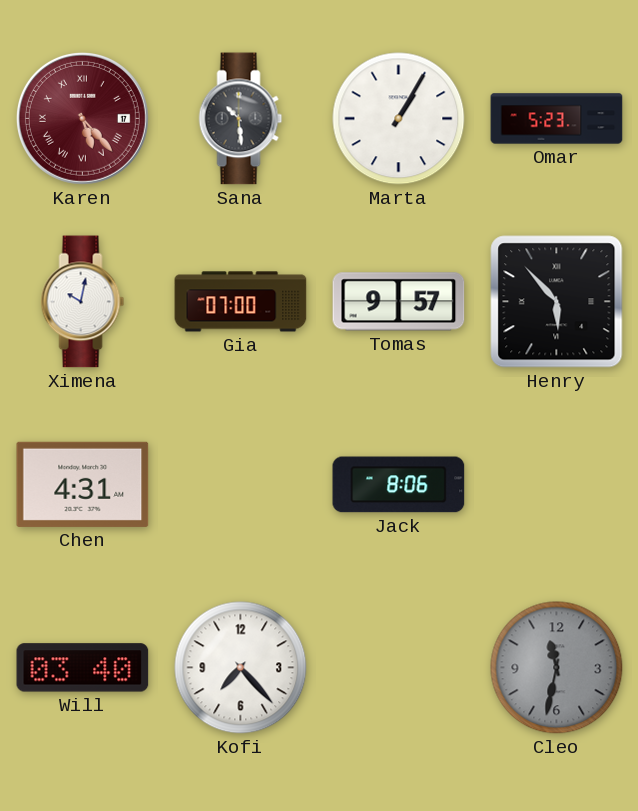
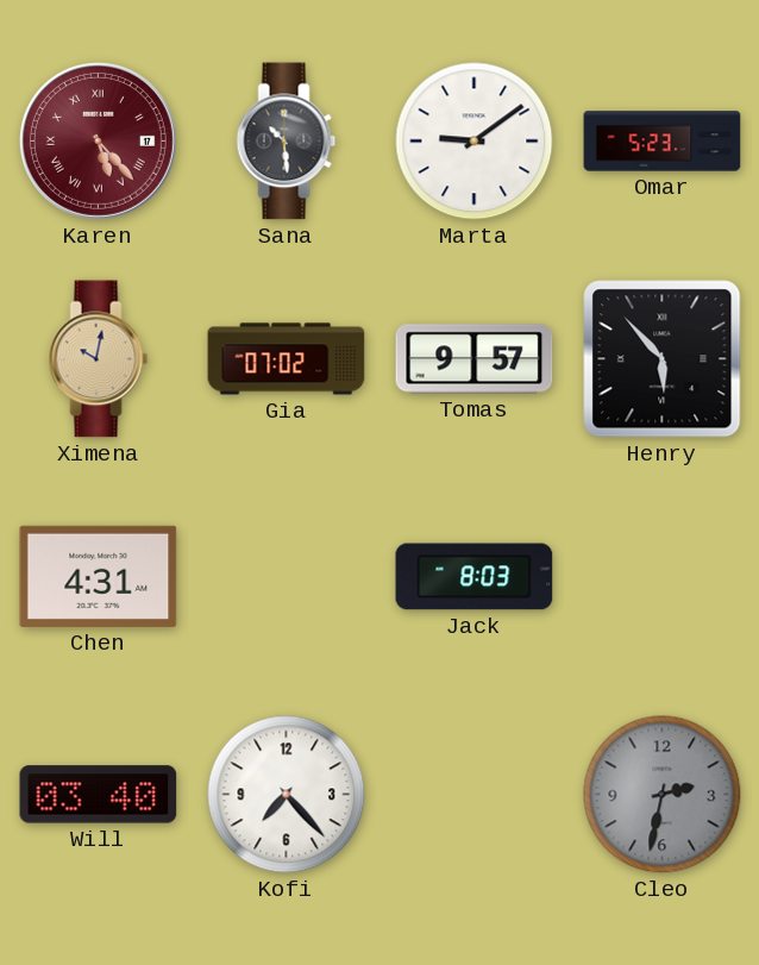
Marta: 1:05 -> 9:09 (475, 142)
Ximena dial: white -> champagne (99, 359)
Gia: 07:00 -> 07:02 (287, 359)
Jack: 8:06 -> 8:03 (475, 577)
Cleo: 11:32 -> 2:32 (663, 795)
